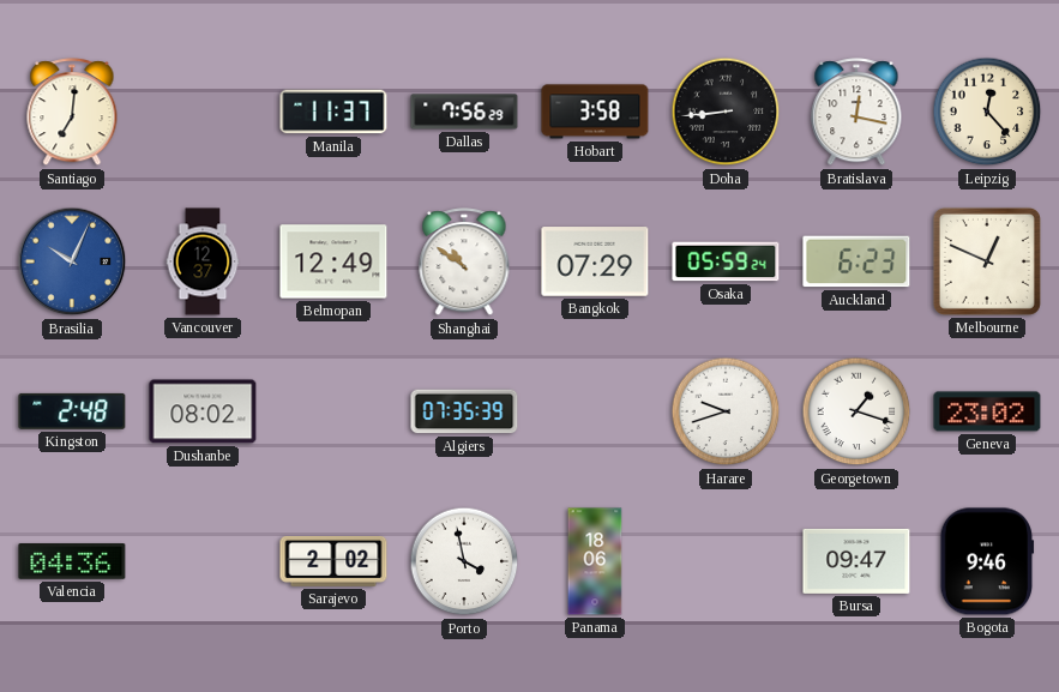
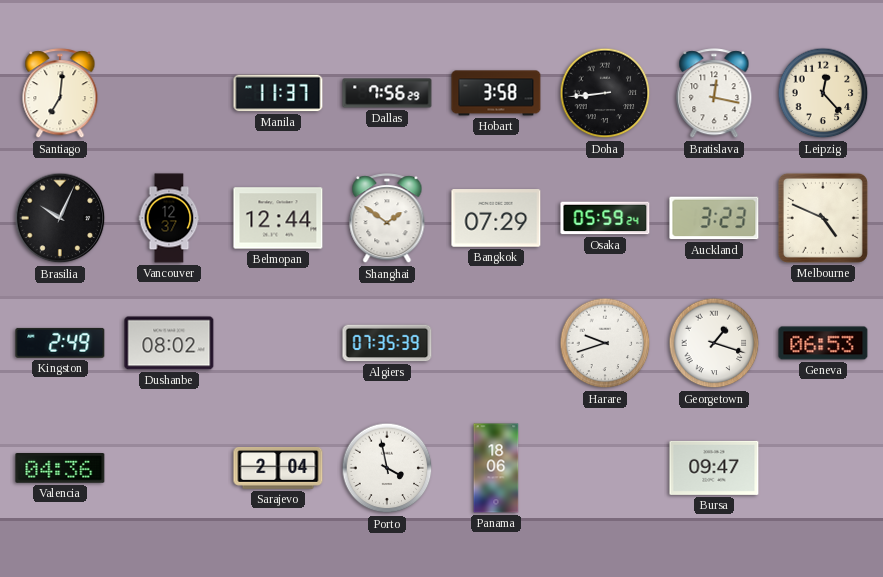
Brasilia dial: blue -> black (60, 218)
Belmopan: 12:49 -> 12:44 (278, 218)
Shanghai: 10:51 -> 1:51 (387, 219)
Auckland: 6:23 -> 3:23 (714, 218)
Melbourne: 12:49 -> 4:49 (823, 218)
Kingston: 2:48 -> 2:49 (60, 343)
Geneva: 23:02 -> 06:53 (823, 343)
Sarajevo: 2:02 -> 2:04 (278, 469)
Bogota: 9:46 -> none (987, 561)
